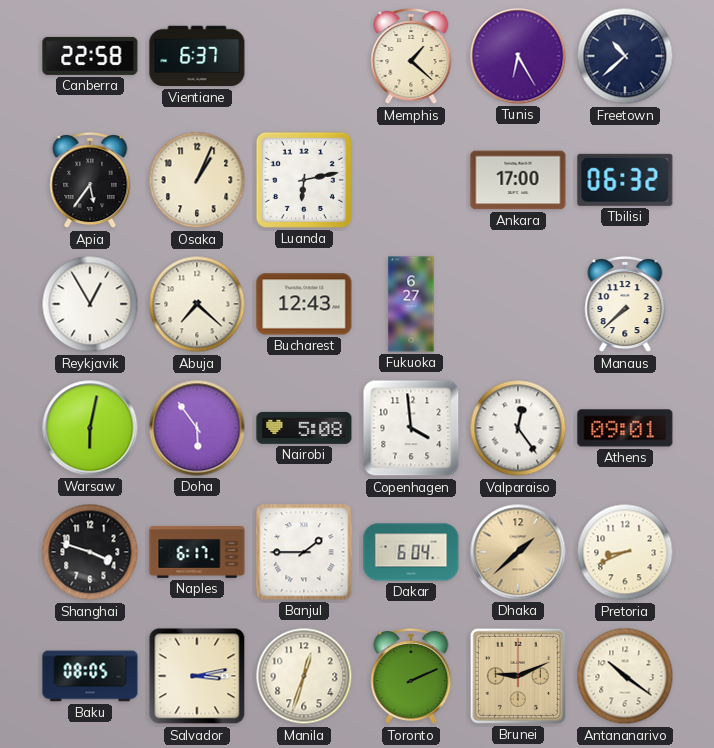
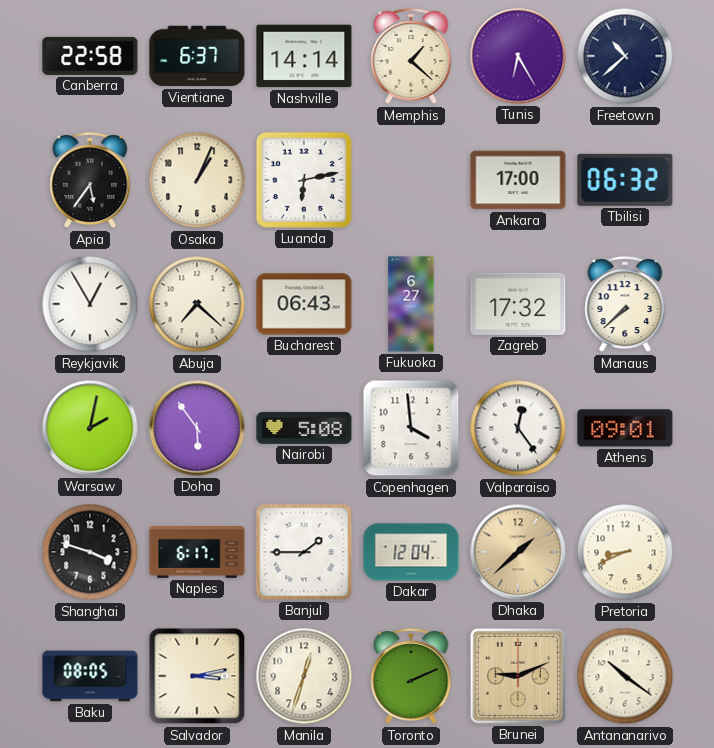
Nashville: none -> 14:14 (304, 56)
Bucharest: 12:43 -> 06:43 (304, 304)
Zagreb: none -> 17:32 (518, 304)
Warsaw: 6:02 -> 2:02 (90, 428)
Dakar: 6:04 -> 12:04 (411, 552)
